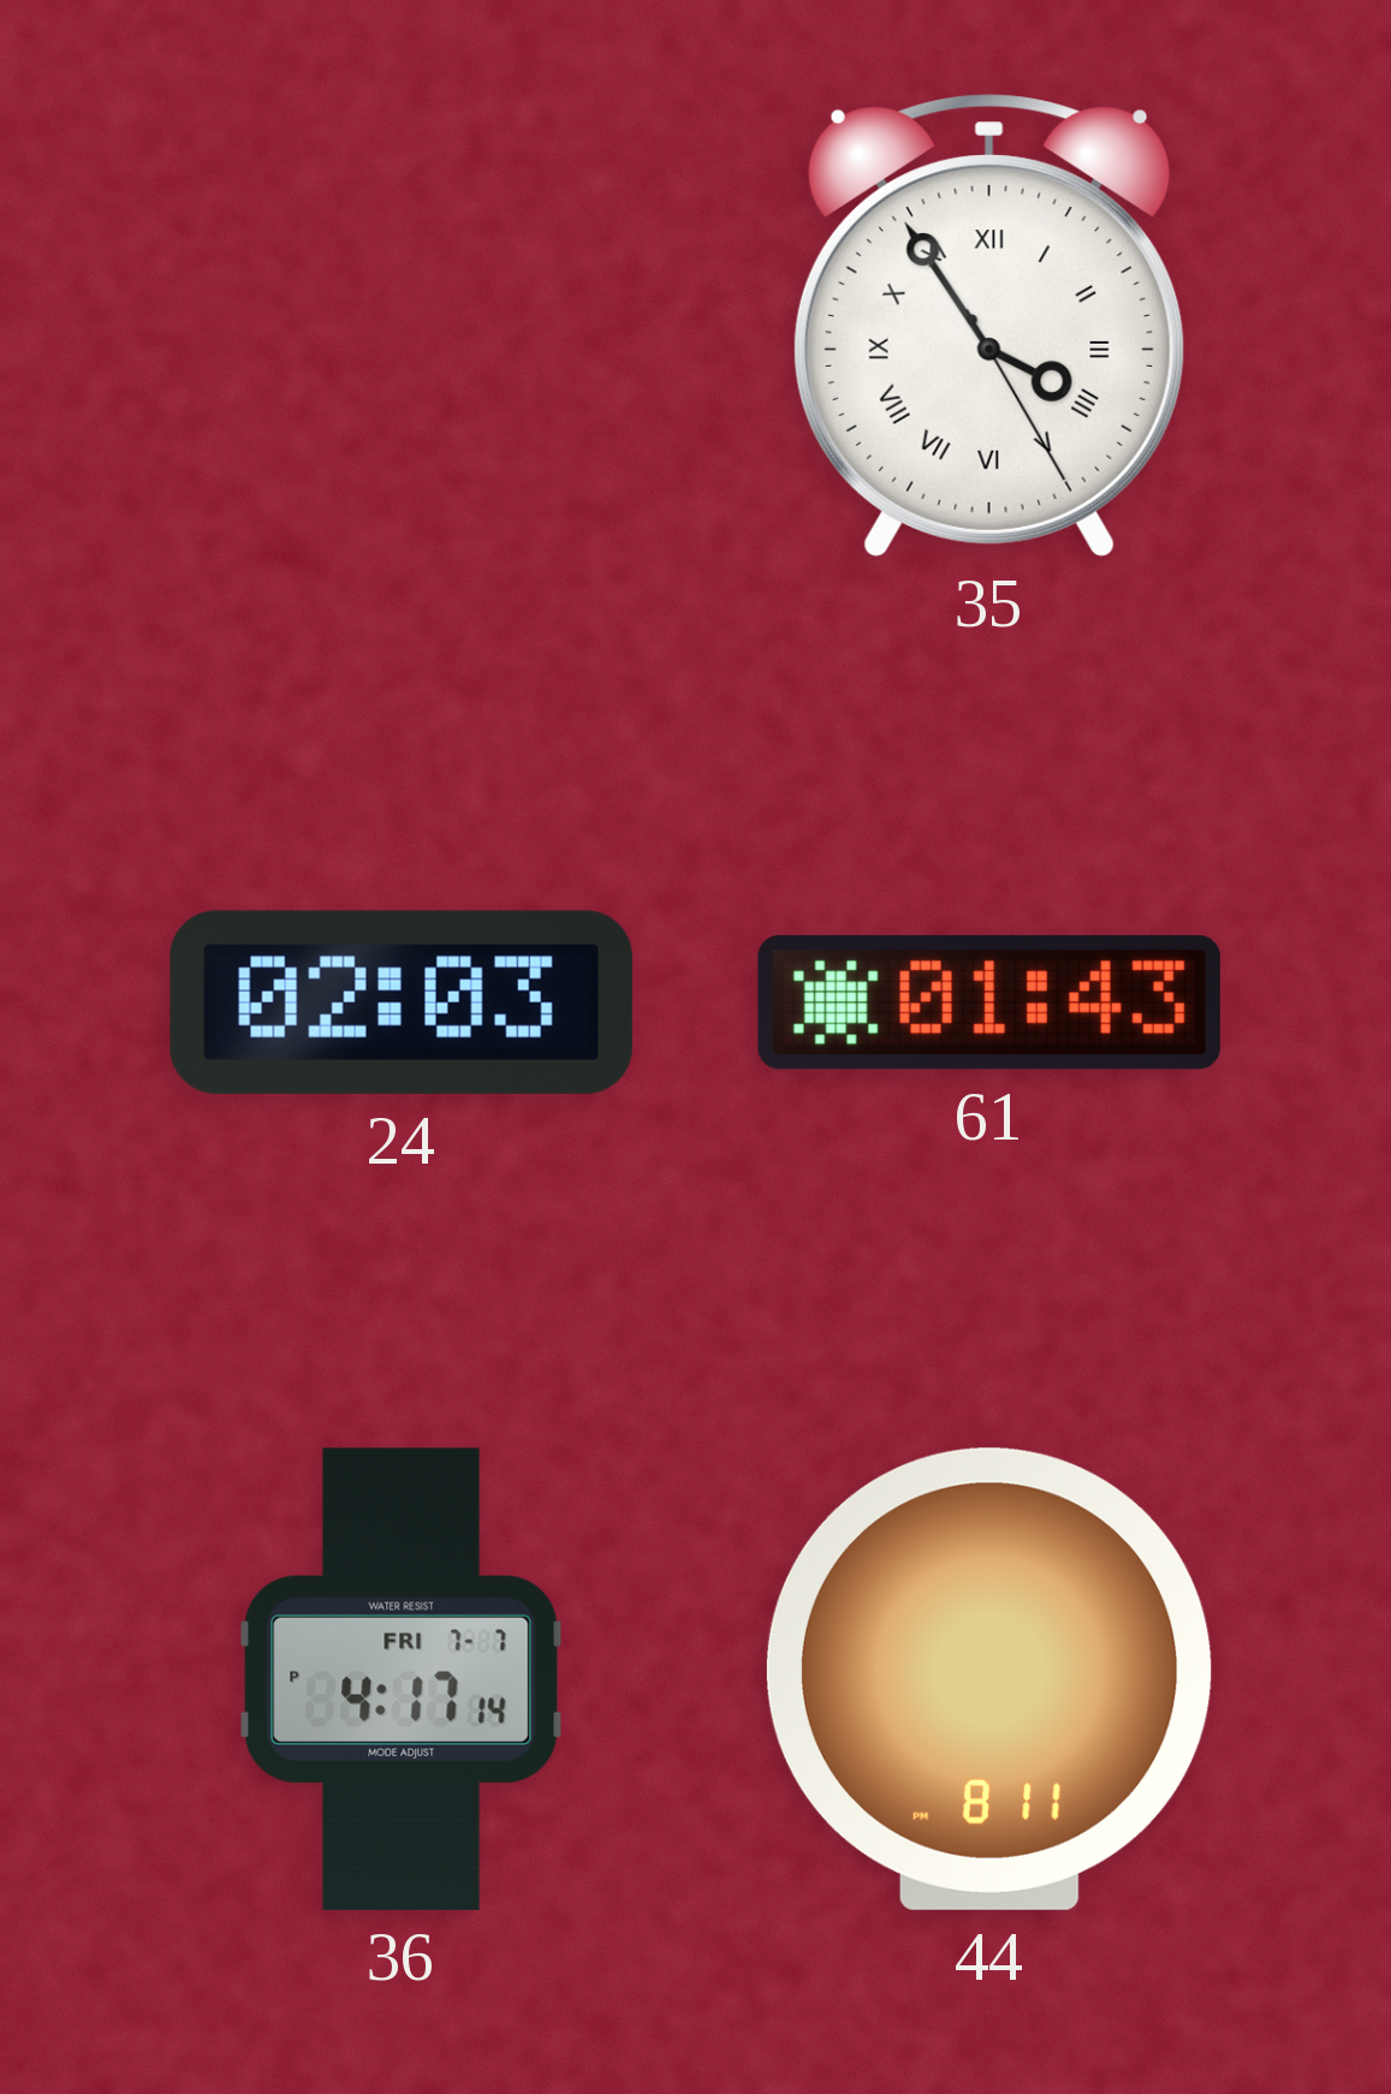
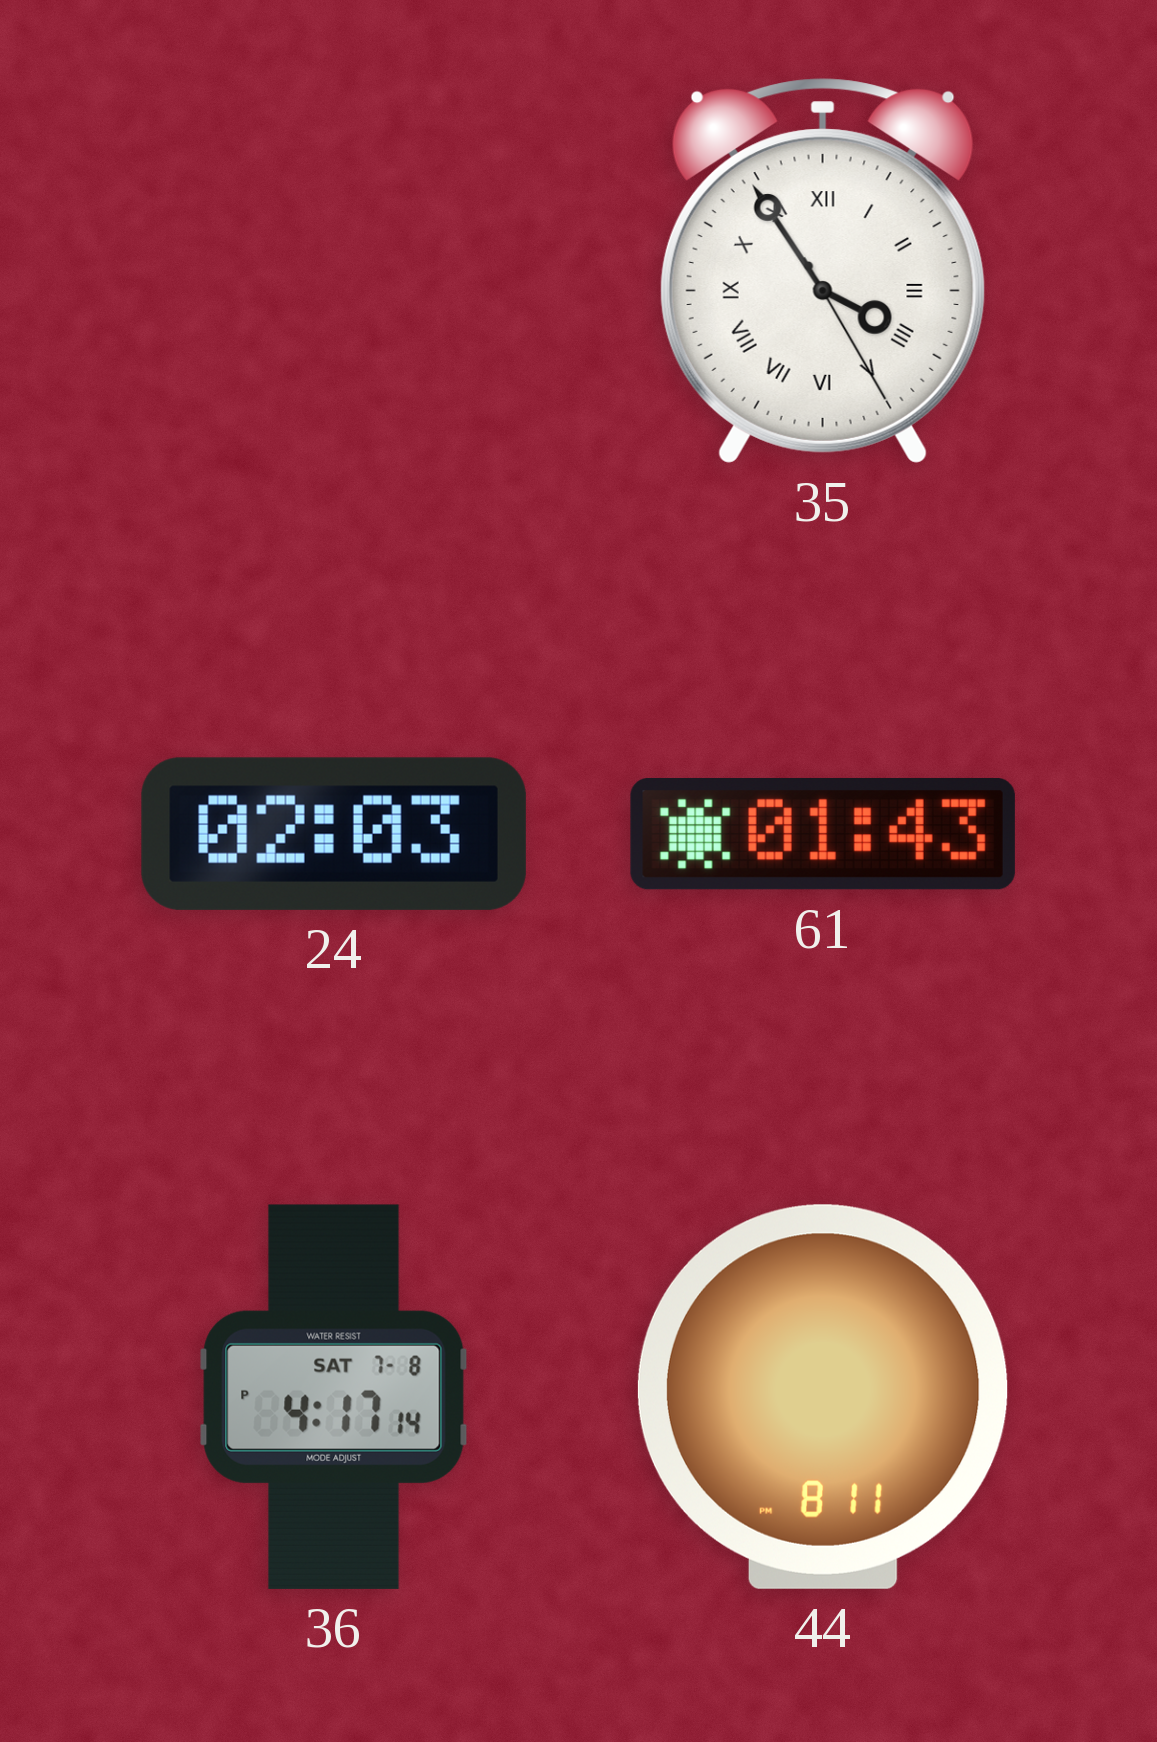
36 date: FRI 7-7 -> SAT 7-8 (334, 1397)
